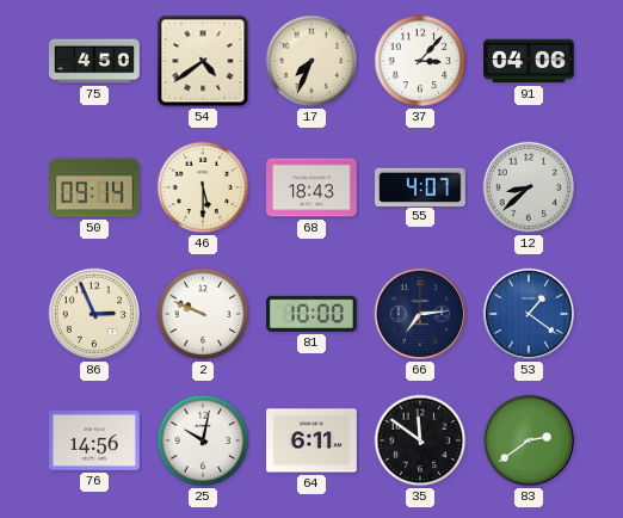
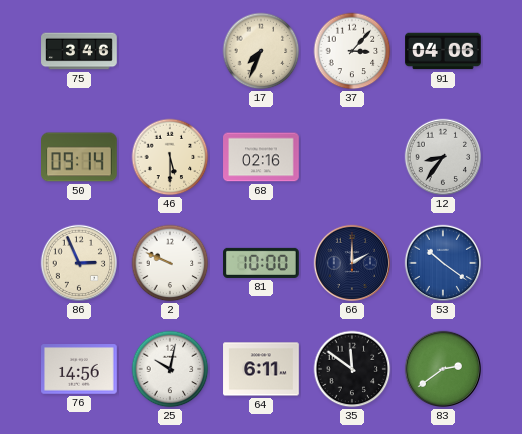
75: 4:50 -> 3:46 (79, 51)
54: 4:39 -> none (203, 61)
68: 18:43 -> 02:16 (261, 157)
55: 4:07 -> none (420, 186)
12: 8:38 -> 8:36 (443, 157)
66: 7:14 -> 2:00 (352, 263)
53: 1:21 -> 10:21 (443, 263)
